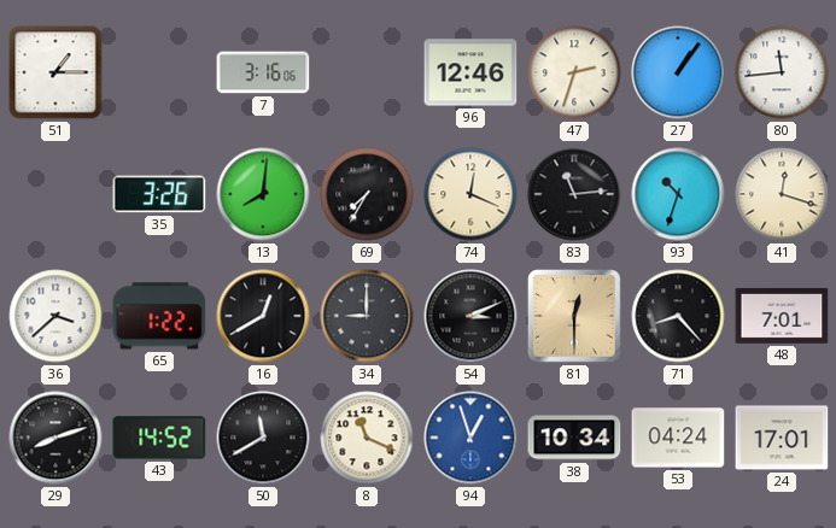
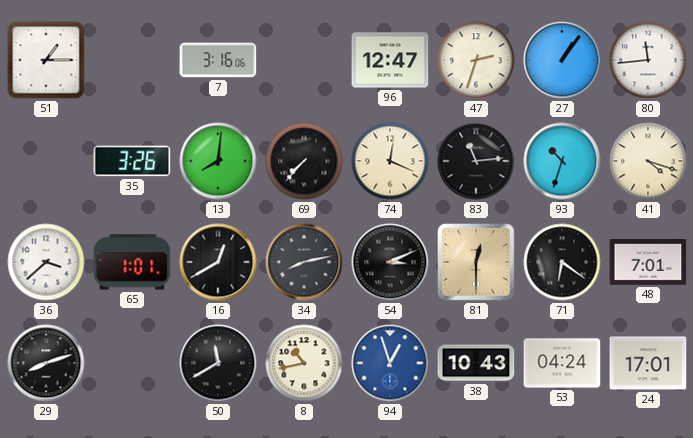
96: 12:46 -> 12:47 (390, 60)
69: 7:35 -> 7:37 (304, 161)
41: 12:18 -> 4:18 (648, 161)
65: 1:22 -> 1:01 (132, 262)
34: 9:00 -> 8:13 (304, 262)
71: 8:23 -> 6:21 (562, 262)
43: 14:52 -> none (159, 438)
8: 11:19 -> 10:43 (304, 363)
38: 10:34 -> 10:43 (476, 363)
